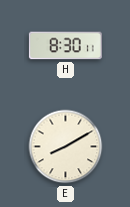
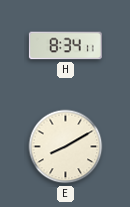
H: 8:30 -> 8:34 (65, 46)
